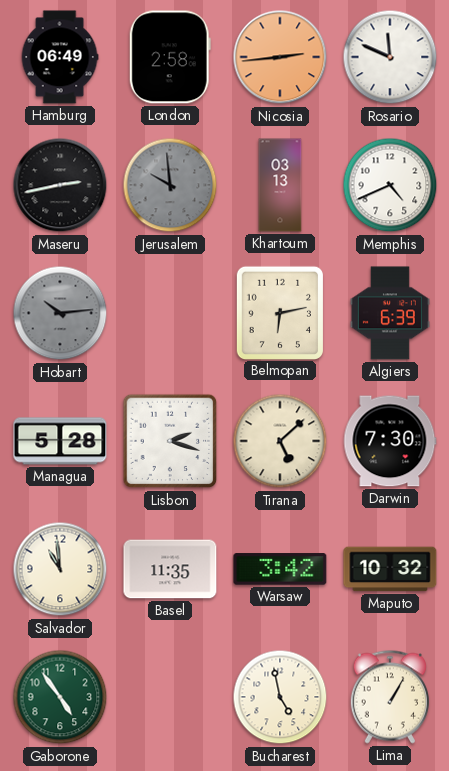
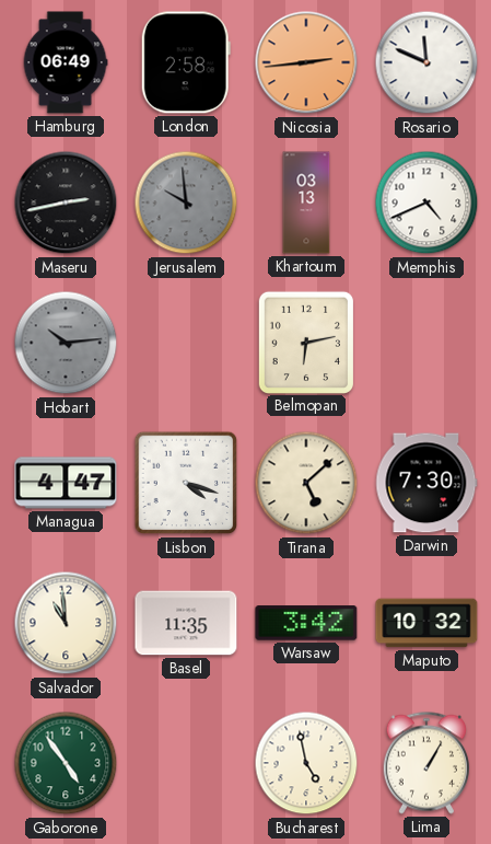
Algiers: 6:39 -> none (390, 313)
Managua: 5:28 -> 4:47 (66, 483)
Lisbon: 2:18 -> 4:18 (186, 483)
